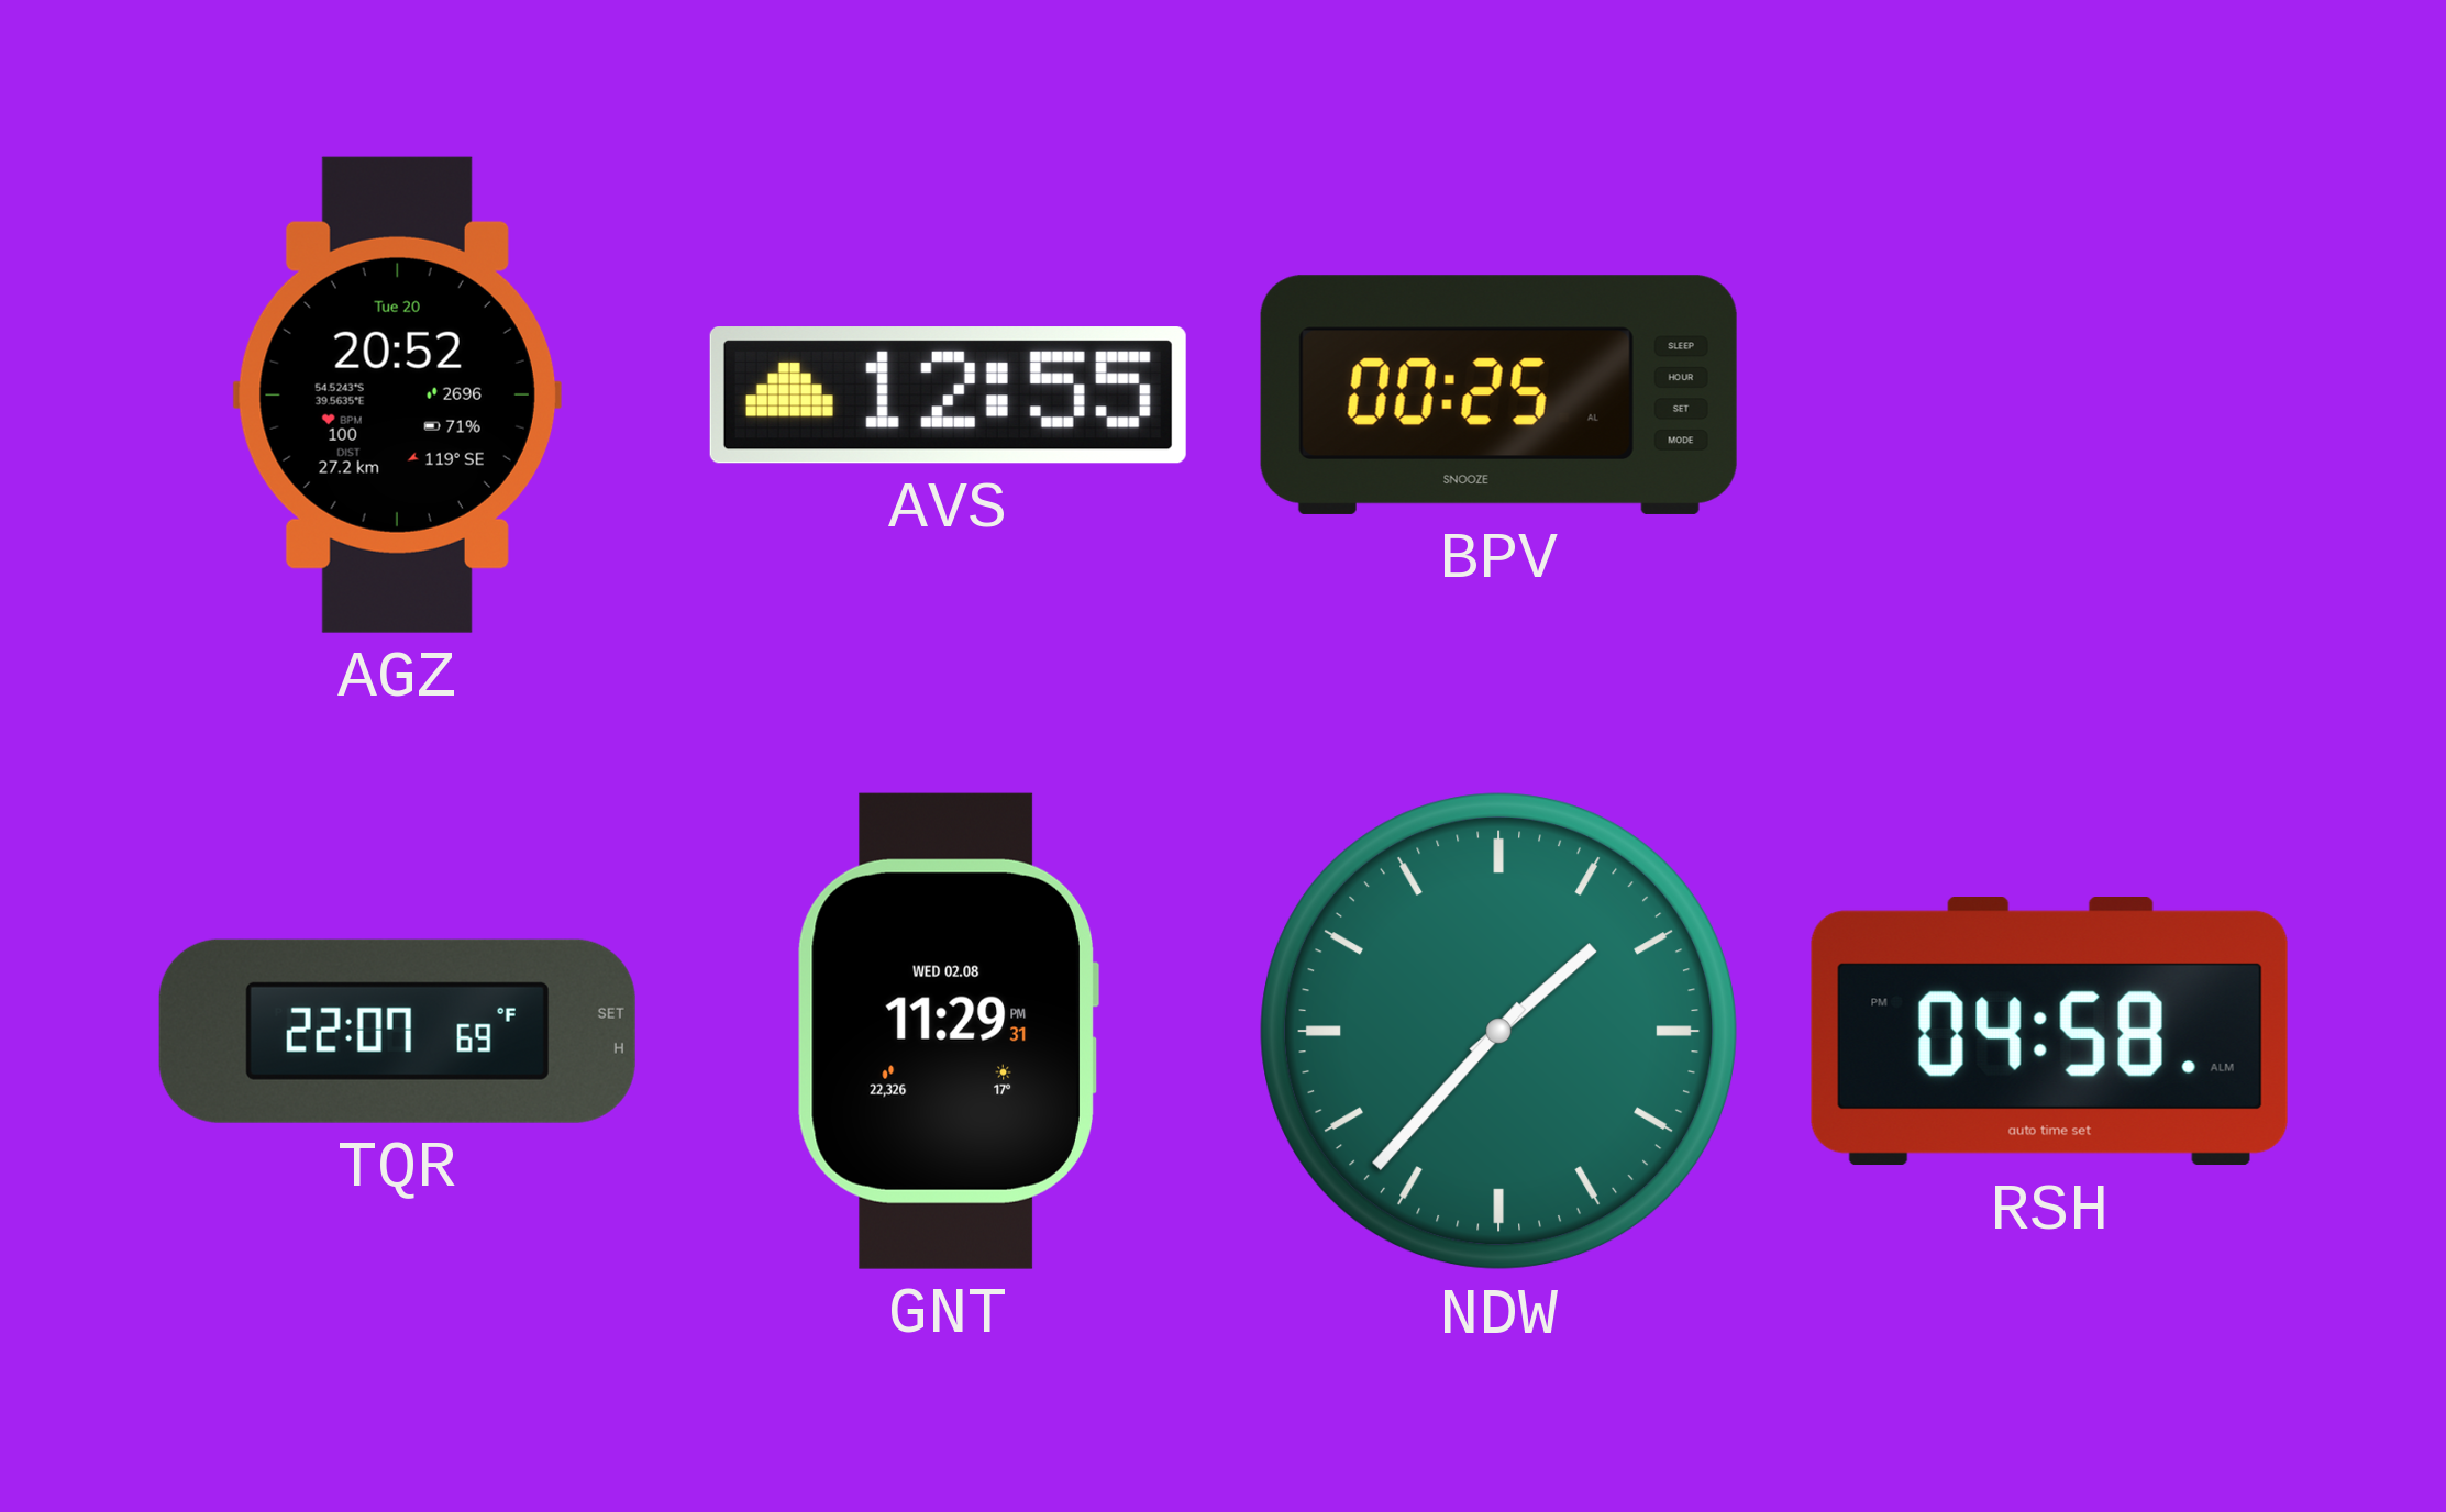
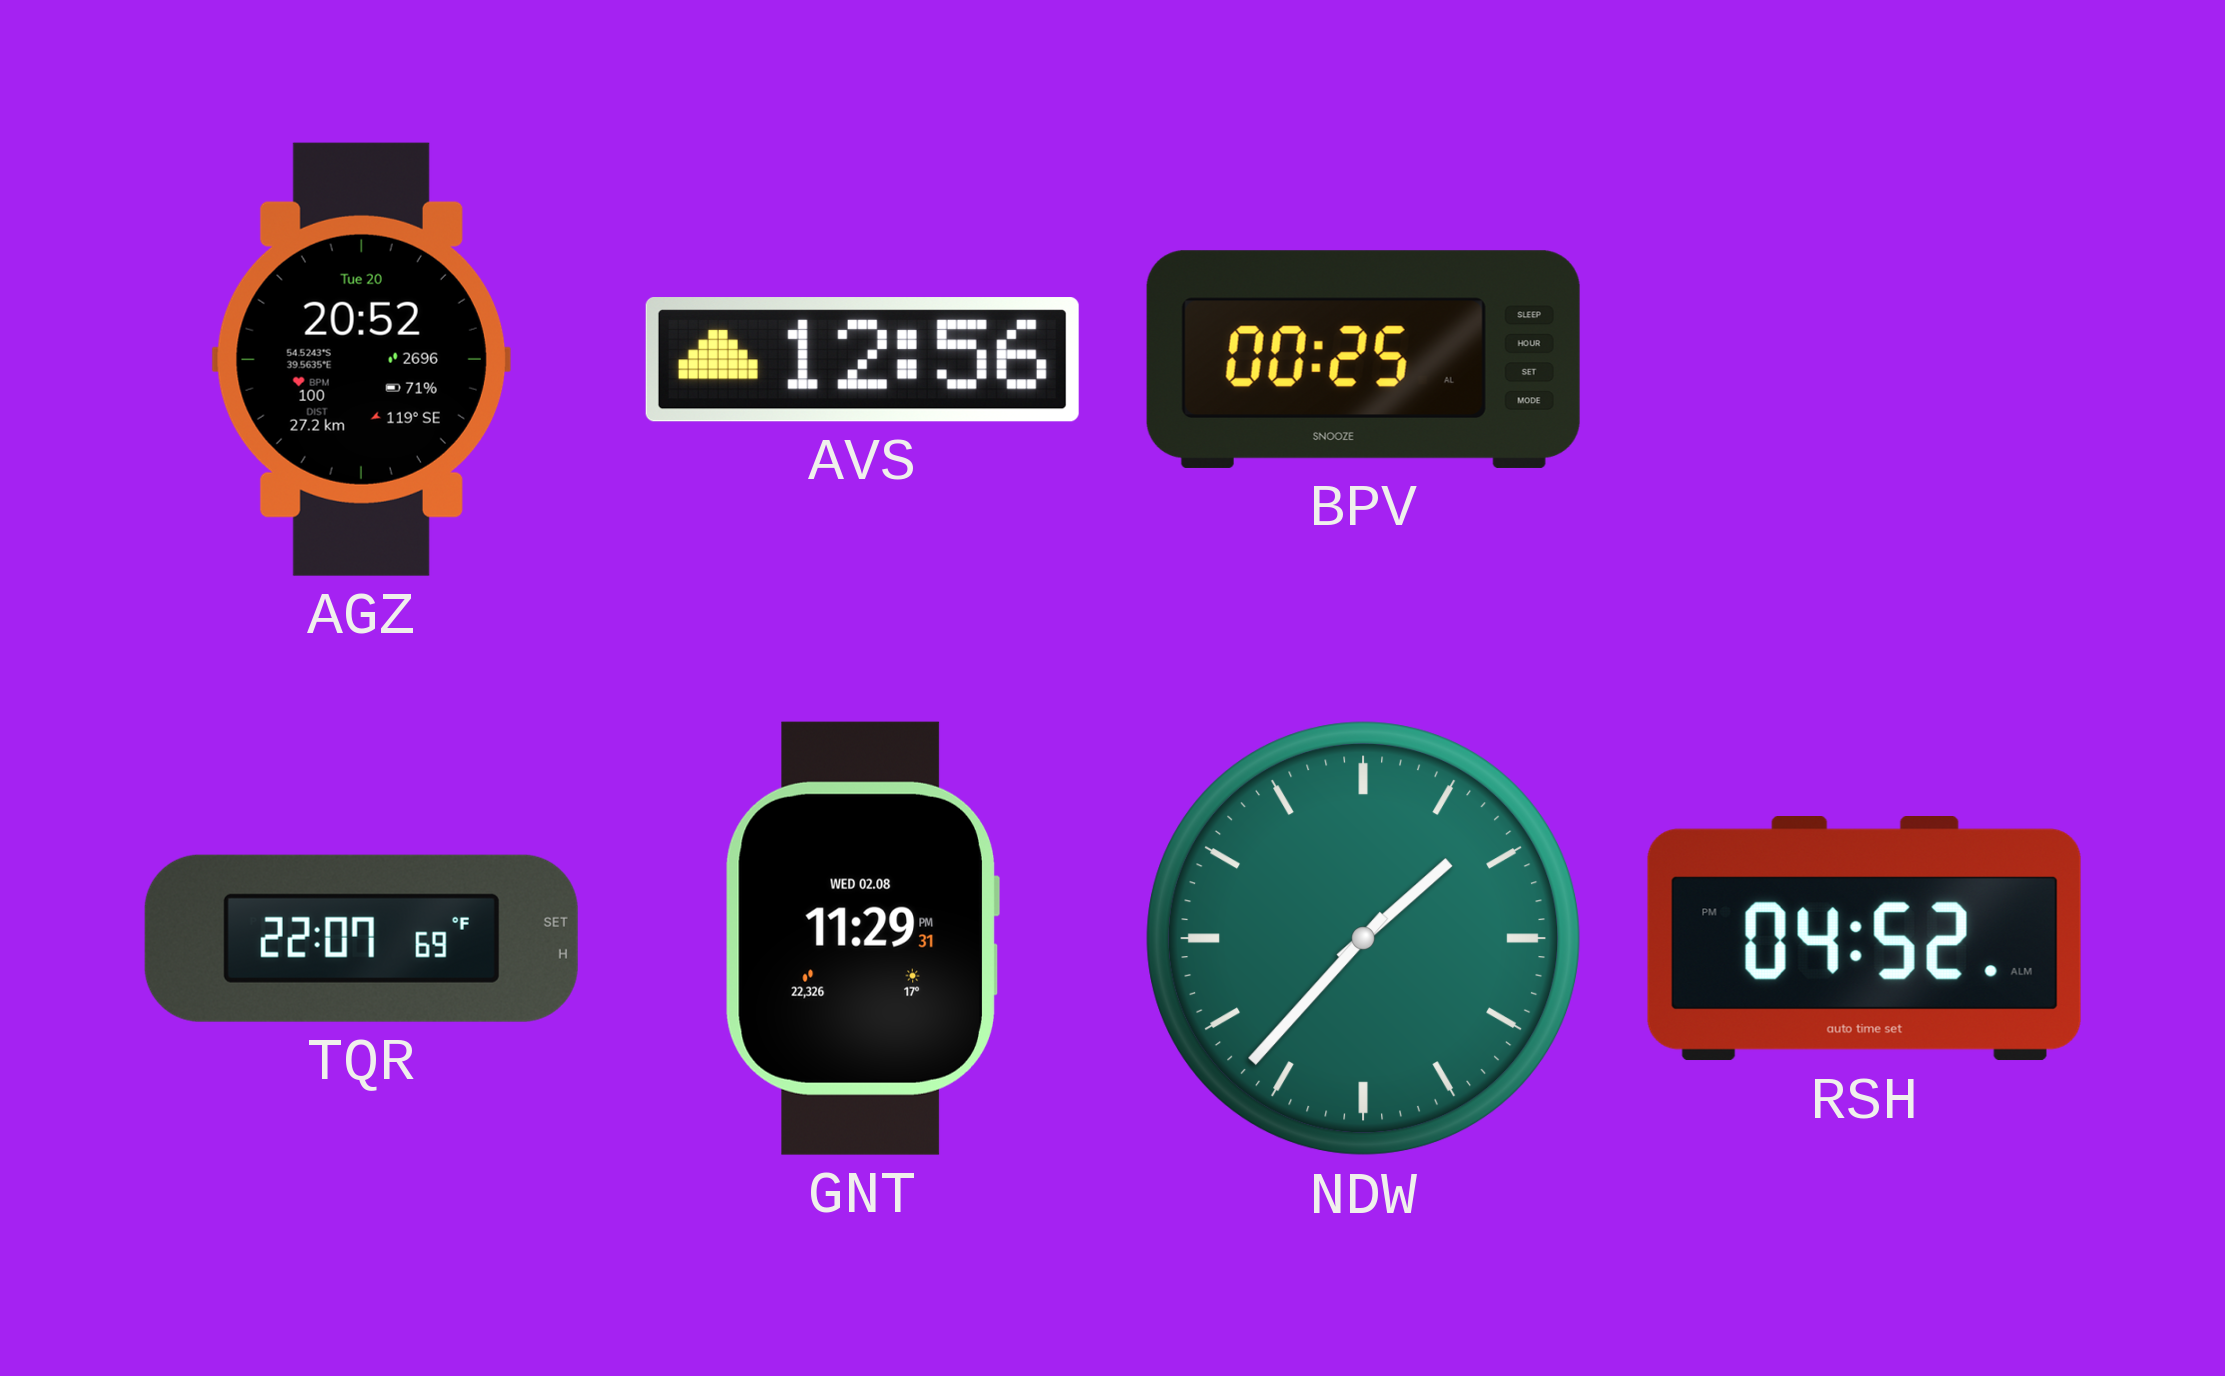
AVS: 12:55 -> 12:56 (862, 360)
RSH: 04:58 -> 04:52 (1864, 939)
